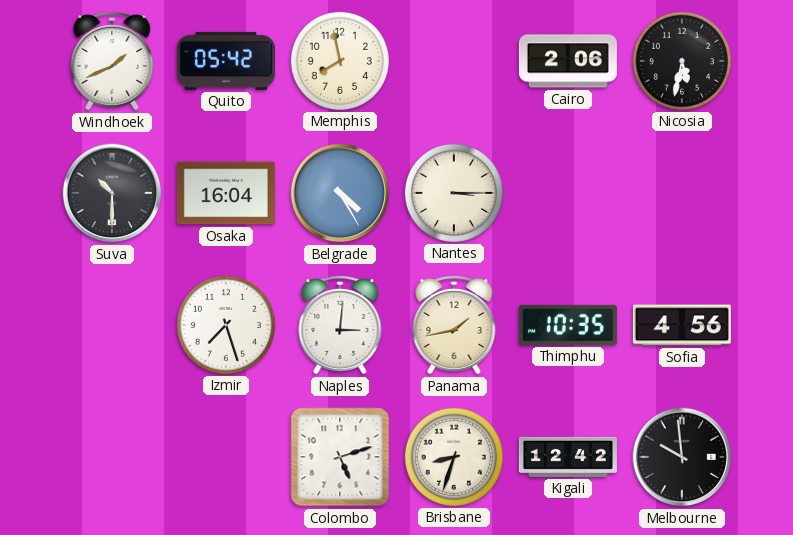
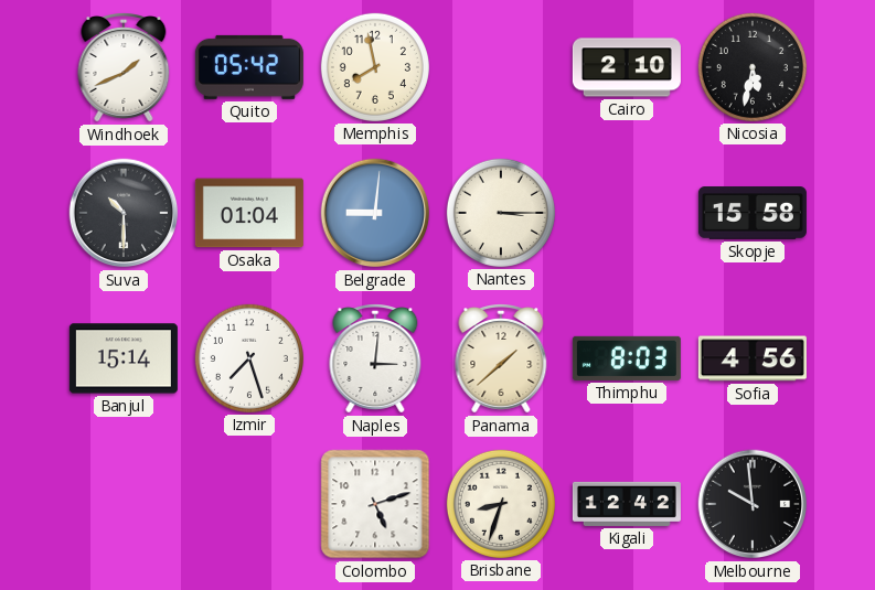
Cairo: 2:06 -> 2:10 (627, 67)
Osaka: 16:04 -> 01:04 (249, 213)
Belgrade: 4:25 -> 9:01 (375, 213)
Skopje: none -> 15:58 (753, 213)
Banjul: none -> 15:14 (124, 358)
Panama: 1:43 -> 1:38 (501, 360)
Thimphu: 10:35 -> 8:03 (627, 358)
